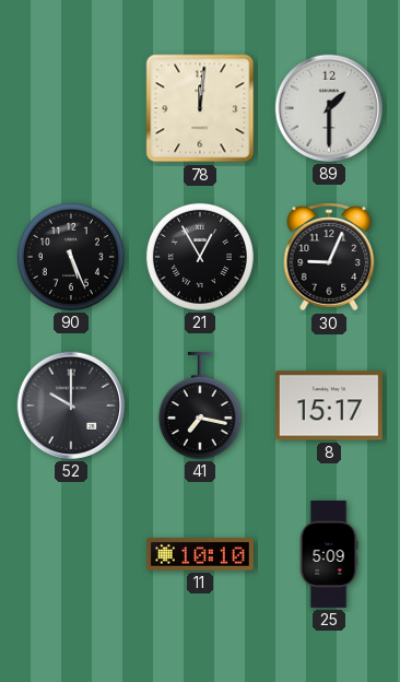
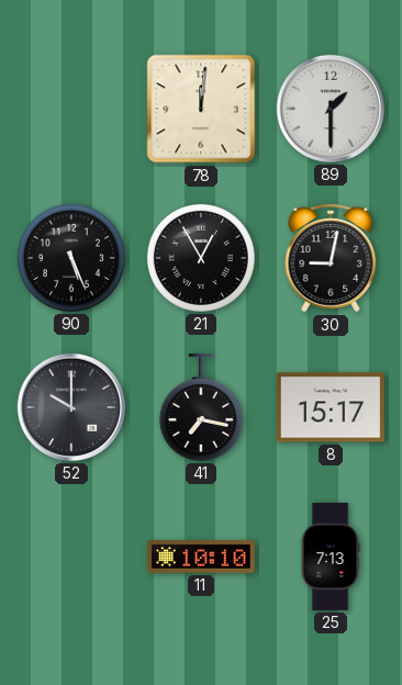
30: 9:04 -> 9:02 (331, 258)
25: 5:09 -> 7:13 (331, 557)
